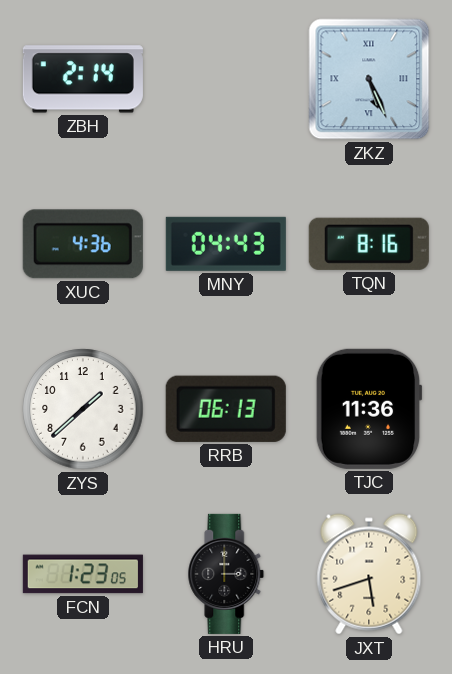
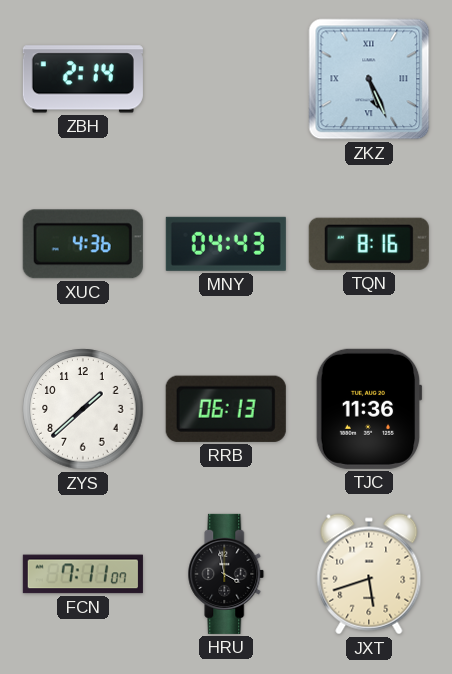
FCN: 1:23 -> 7:11 (83, 574)
HRU: 3:00 -> 3:58 (226, 574)
